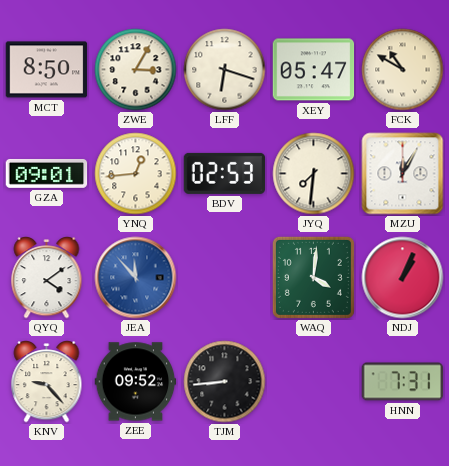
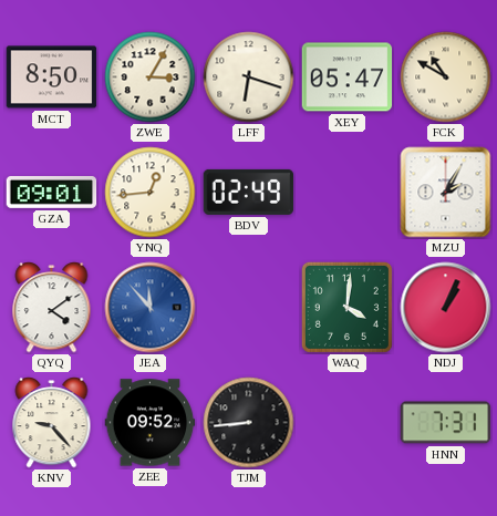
BDV: 02:53 -> 02:49 (249, 192)
JYQ: 7:31 -> none (314, 174)
MZU: 12:05 -> 2:05 (446, 193)
